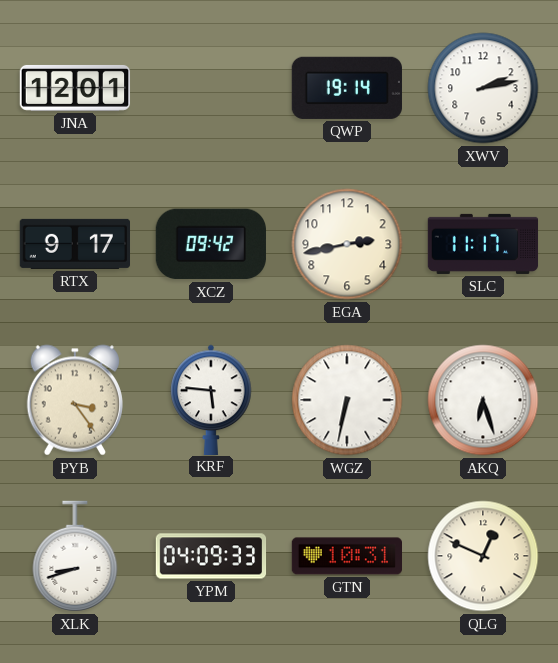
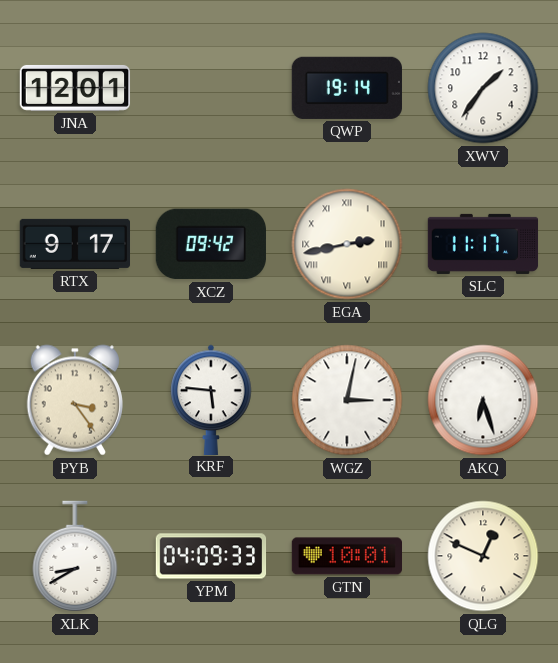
XWV: 2:13 -> 1:36 (483, 88)
EGA numerals: Arabic -> Roman (347, 244)
WGZ: 6:32 -> 3:02 (347, 400)
XLK: 8:42 -> 8:40 (75, 556)
GTN: 10:31 -> 10:01 (346, 556)
